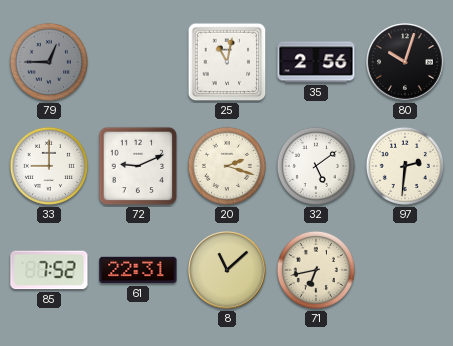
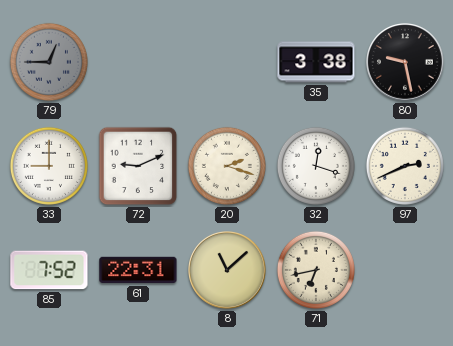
25: 11:02 -> none (227, 62)
35: 2:56 -> 3:38 (316, 62)
80: 10:03 -> 9:28 (406, 63)
32: 5:09 -> 12:18 (316, 166)
97: 2:31 -> 2:41 (405, 166)
